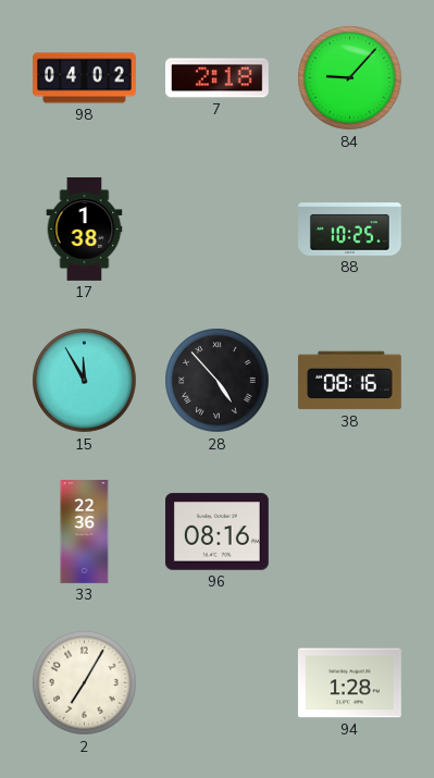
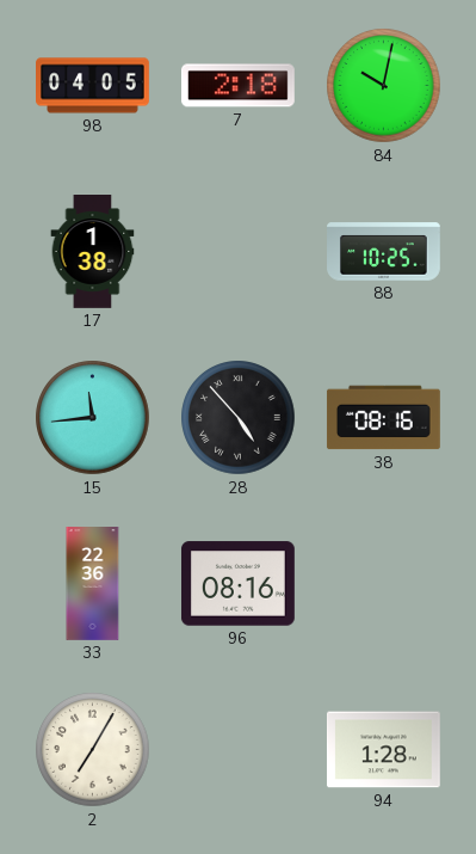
98: 04:02 -> 04:05 (93, 86)
84: 9:07 -> 10:02 (384, 86)
15: 11:55 -> 11:44 (93, 418)
